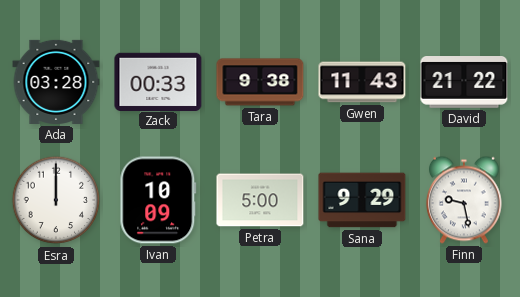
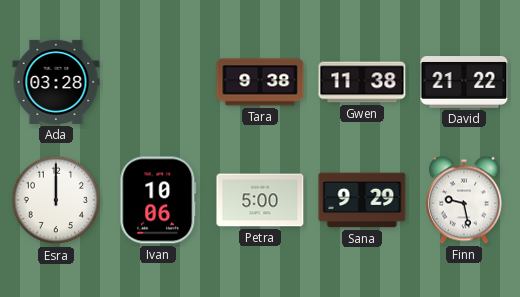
Zack: 00:33 -> none (158, 81)
Gwen: 11:43 -> 11:38 (362, 82)
Ivan: 10:09 -> 10:06 (158, 200)
